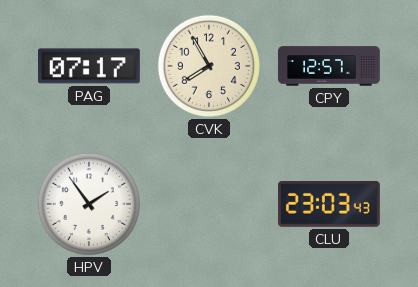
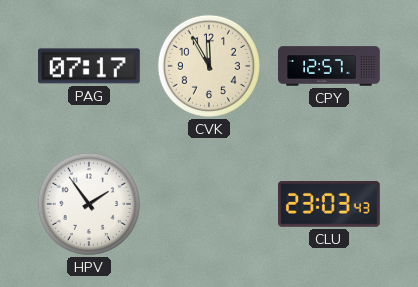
CVK: 7:55 -> 11:55 (209, 66)
